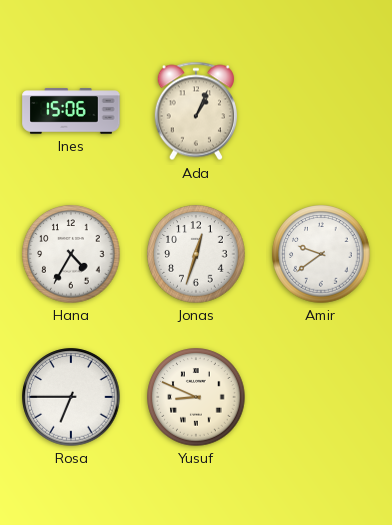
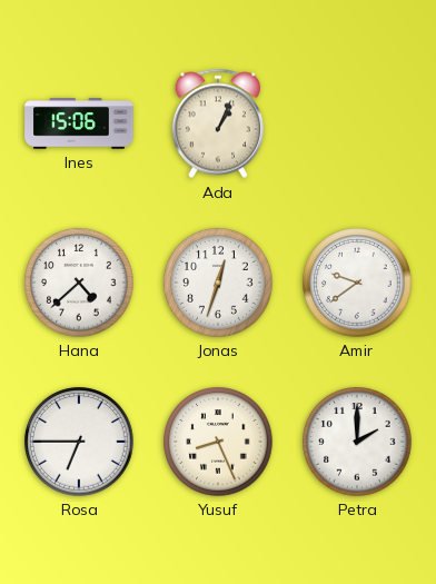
Hana: 4:35 -> 4:38 (79, 283)
Yusuf: 8:49 -> 8:26 (218, 442)
Petra: none -> 2:00 (357, 442)
